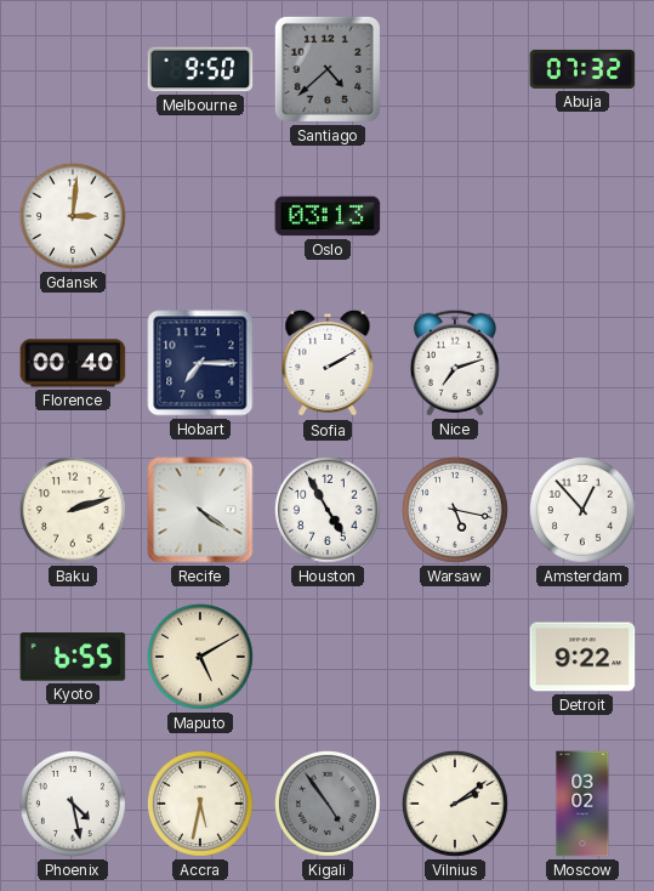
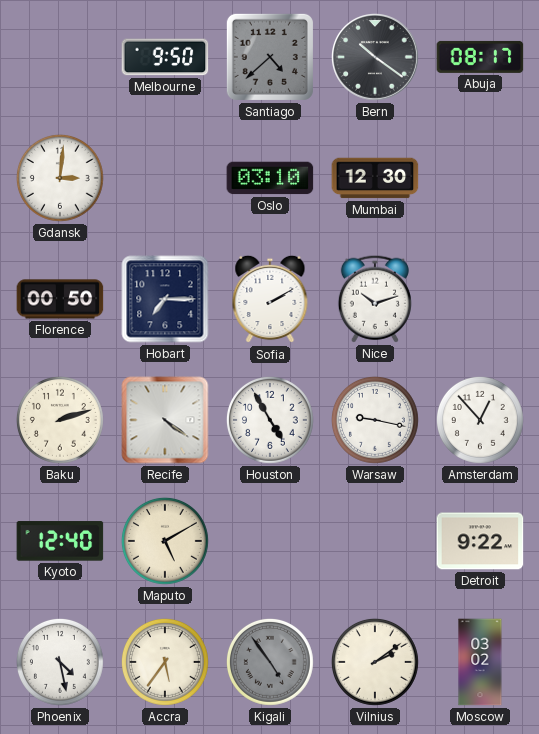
Bern: none -> 10:21 (376, 58)
Abuja: 07:32 -> 08:17 (480, 57)
Oslo: 03:13 -> 03:10 (270, 178)
Mumbai: none -> 12:30 (375, 178)
Florence: 00:40 -> 00:50 (60, 299)
Nice: 7:12 -> 10:12 (375, 299)
Warsaw: 5:17 -> 9:17 (375, 420)
Kyoto: 6:55 -> 12:40 (60, 541)
Accra: 5:32 -> 5:36 (165, 662)
